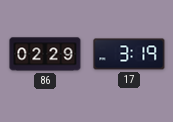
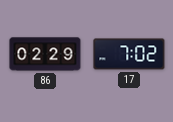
17: 3:19 -> 7:02 (129, 54)
